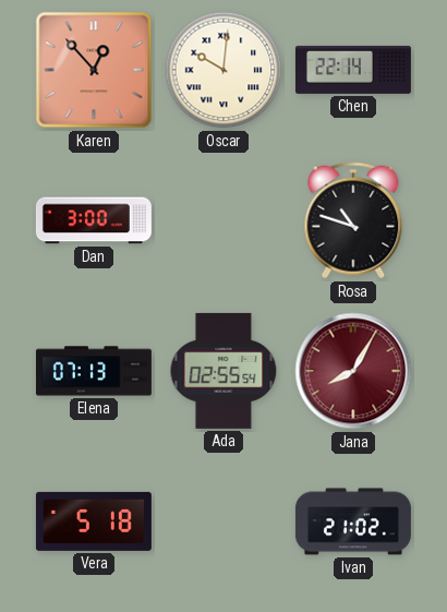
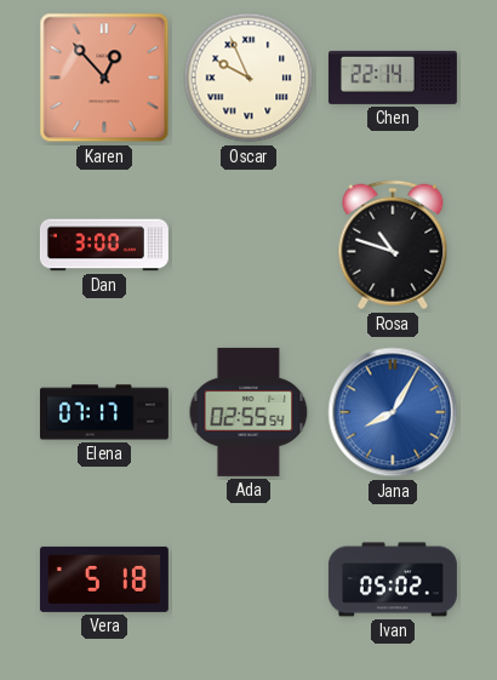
Oscar: 10:01 -> 9:56 (248, 78)
Elena: 07:13 -> 07:17 (104, 412)
Jana dial: burgundy -> blue (393, 412)
Ivan: 21:02 -> 05:02 (393, 579)
